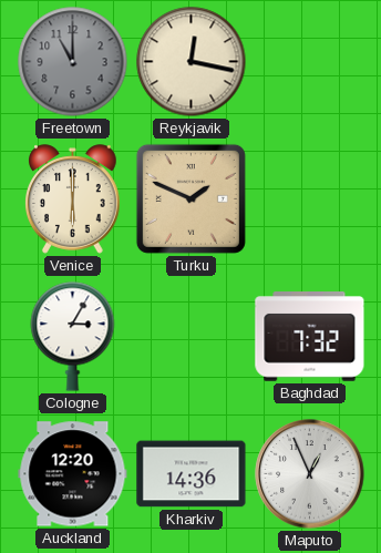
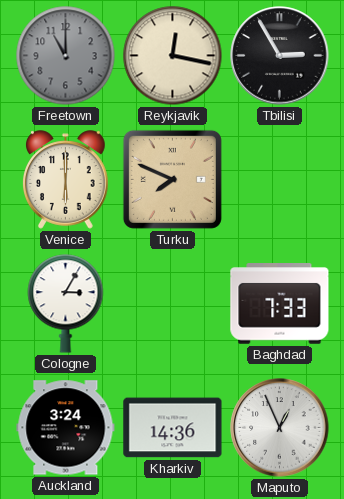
Tbilisi: none -> 2:55 (280, 56)
Turku: 1:49 -> 7:49 (172, 179)
Baghdad: 7:32 -> 7:33 (280, 304)
Auckland: 12:20 -> 3:24 (66, 428)
